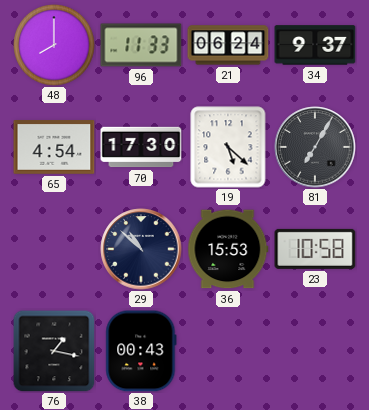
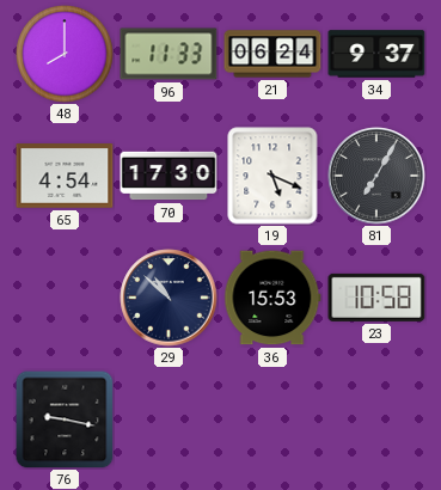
19: 5:22 -> 5:19 (272, 176)
76: 1:17 -> 9:17 (65, 419)
38: 00:43 -> none (141, 351)
